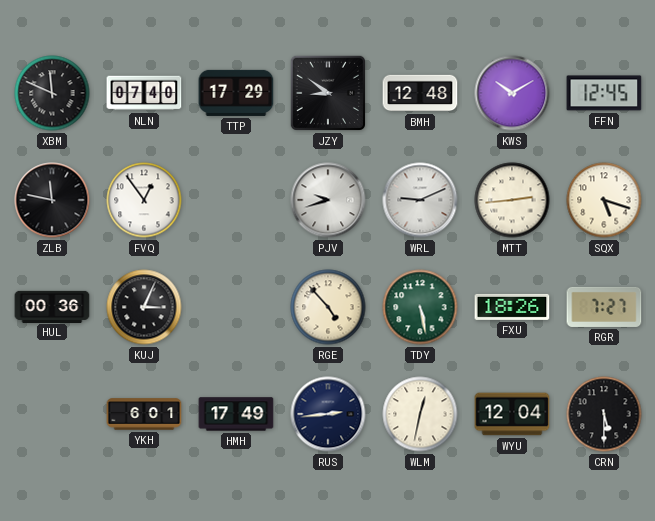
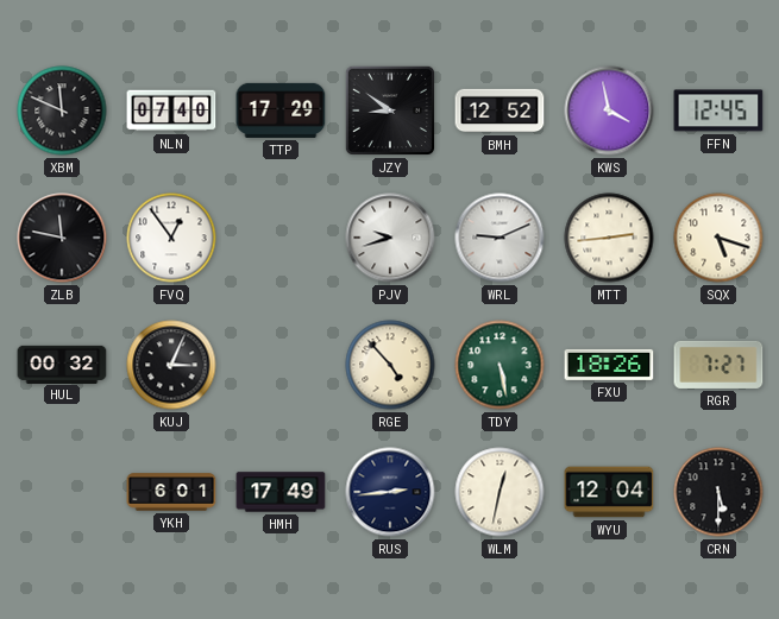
BMH: 12:48 -> 12:52 (500, 110)
KWS: 10:10 -> 3:58 (609, 110)
HUL: 00:36 -> 00:32 (62, 364)
